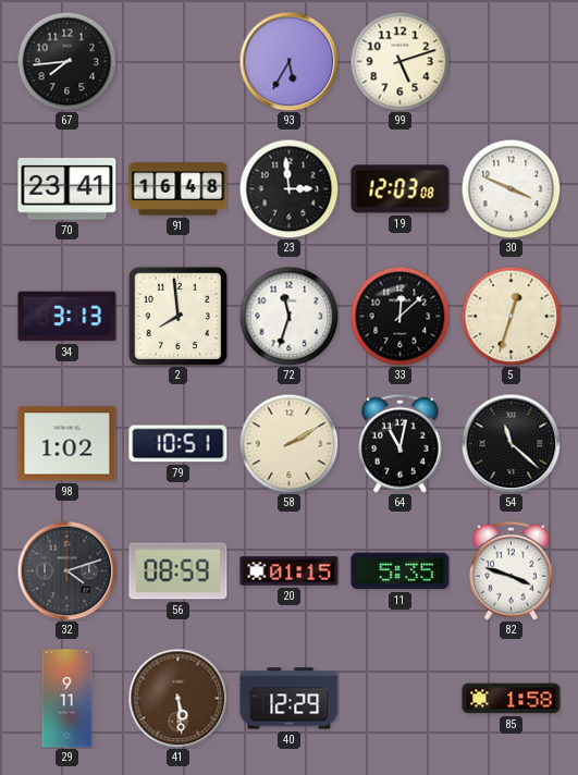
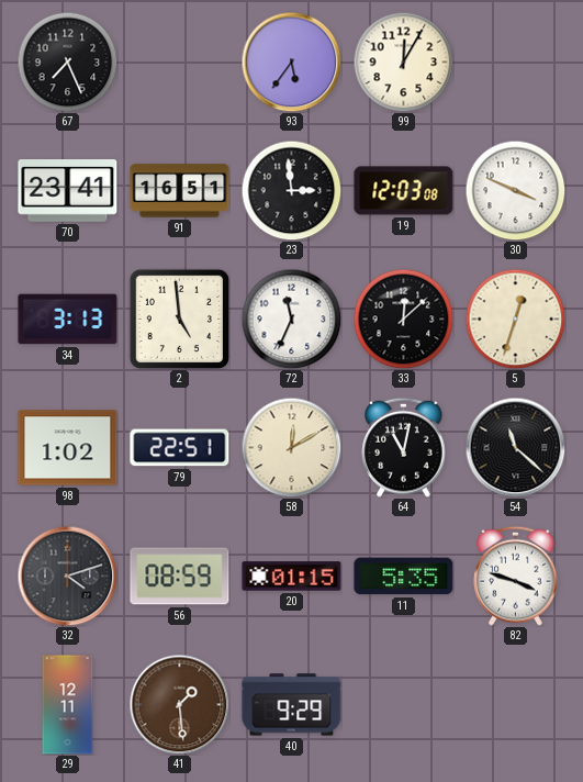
67: 7:44 -> 7:26 (67, 62)
93: 5:35 -> 5:36 (291, 62)
99: 5:12 -> 12:05 (403, 62)
91: 16:48 -> 16:51 (180, 191)
2: 7:59 -> 4:59 (179, 319)
72: 11:33 -> 11:34 (291, 319)
79: 10:51 -> 22:51 (180, 448)
58: 2:10 -> 12:10 (291, 447)
29: 9:11 -> 12:11 (68, 705)
41: 5:29 -> 1:29 (179, 704)
40: 12:29 -> 9:29 (292, 705)
85: 1:58 -> none (512, 699)
